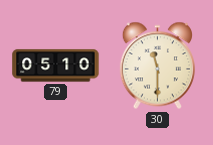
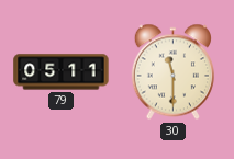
79: 05:10 -> 05:11 (62, 72)
